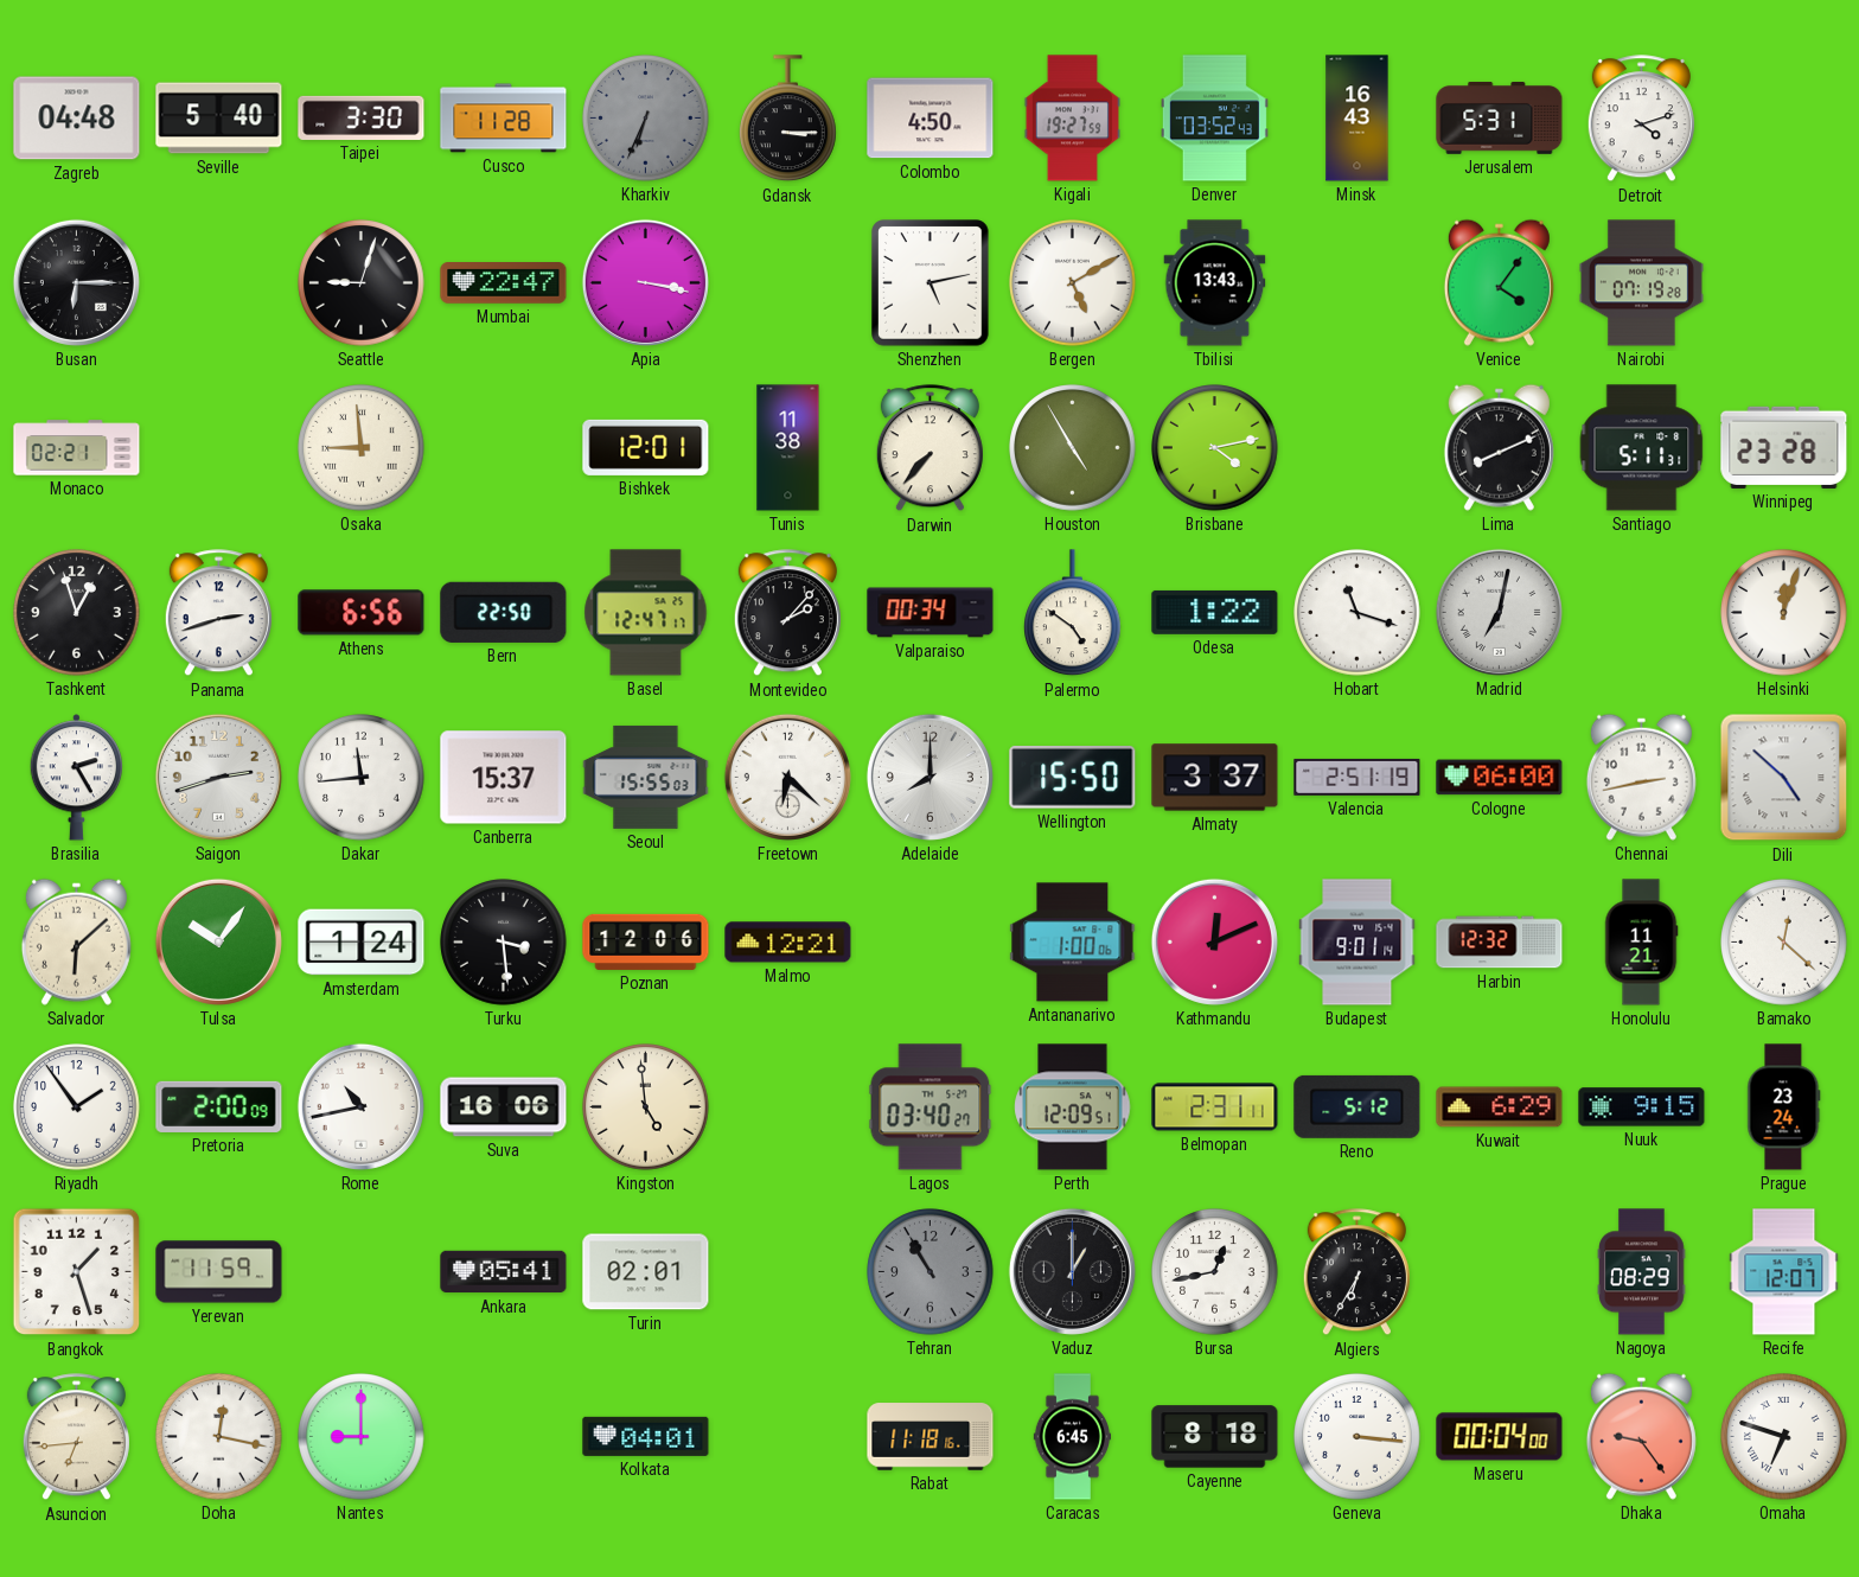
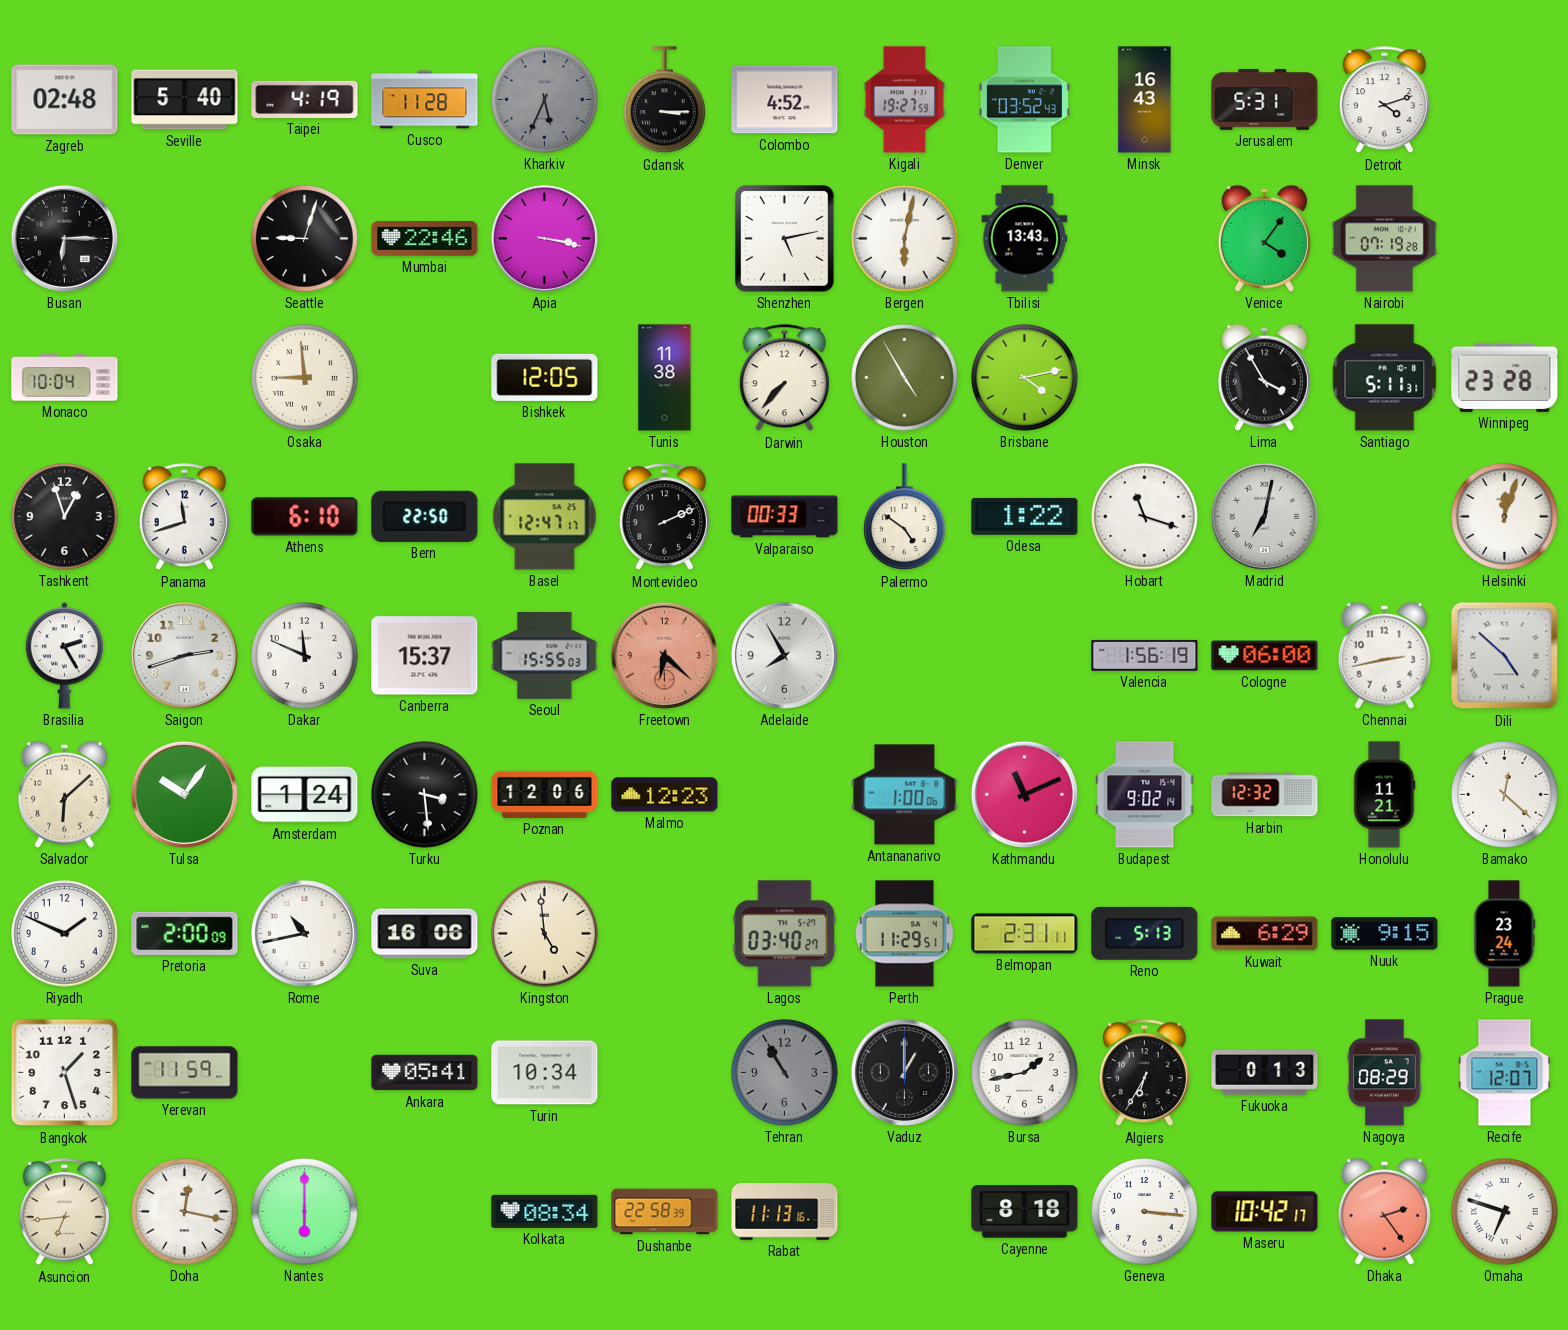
Zagreb: 04:48 -> 02:48 (65, 100)
Taipei: 3:30 -> 4:19 (305, 99)
Kharkiv: 6:34 -> 5:34 (545, 100)
Colombo: 4:50 -> 4:52 (785, 100)
Mumbai: 22:47 -> 22:46 (425, 239)
Bergen: 5:10 -> 6:02 (905, 239)
Monaco: 02:21 -> 10:04 (65, 378)
Bishkek: 12:01 -> 12:05 (545, 377)
Lima: 8:11 -> 3:55 (1264, 377)
Panama: 2:42 -> 11:42 (184, 517)
Athens: 6:56 -> 6:10 (305, 517)
Montevideo: 2:07 -> 2:11 (664, 517)
Valparaiso: 00:34 -> 00:33 (785, 517)
Dakar: 11:44 -> 11:49 (305, 656)
Freetown dial: white -> salmon (664, 655)
Adelaide: 8:00 -> 7:55 (784, 655)
Wellington: 15:50 -> none (1073, 777)
Almaty: 3:37 -> none (1215, 778)
Valencia: 2:51 -> 1:56 (1145, 655)
Malmo: 12:21 -> 12:23 (665, 795)
Kathmandu: 12:11 -> 11:11 (1024, 794)
Budapest: 9:01 -> 9:02 (1145, 795)
Riyadh: 1:54 -> 1:49 (65, 934)
Perth: 12:09 -> 11:29 (905, 934)
Reno: 5:12 -> 5:13 (1145, 933)
Turin: 02:01 -> 10:34 (545, 1073)
Bursa: 12:43 -> 1:43 (1025, 1073)
Fukuoka: none -> 0:13 (1265, 1073)
Nantes: 9:00 -> 6:00 (305, 1212)
Kolkata: 04:01 -> 08:34 (545, 1211)
Dushanbe: none -> 22:58 (665, 1212)
Rabat: 11:18 -> 11:13 (785, 1212)
Caracas: 6:45 -> none (1072, 1437)
Maseru: 00:04 -> 10:42 (1265, 1212)
Dhaka: 9:24 -> 2:24 (1384, 1211)
